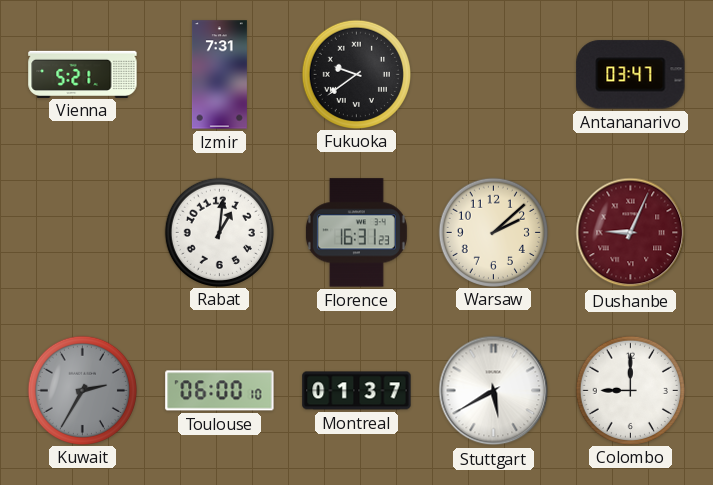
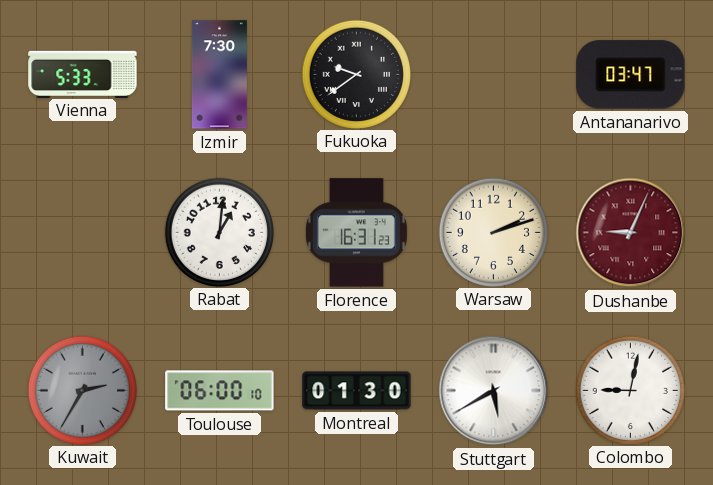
Vienna: 5:21 -> 5:33 (83, 74)
Izmir: 7:31 -> 7:30 (219, 75)
Warsaw: 2:08 -> 2:12 (493, 232)
Montreal: 01:37 -> 01:30 (357, 391)
Colombo: 9:00 -> 9:02 (630, 390)
